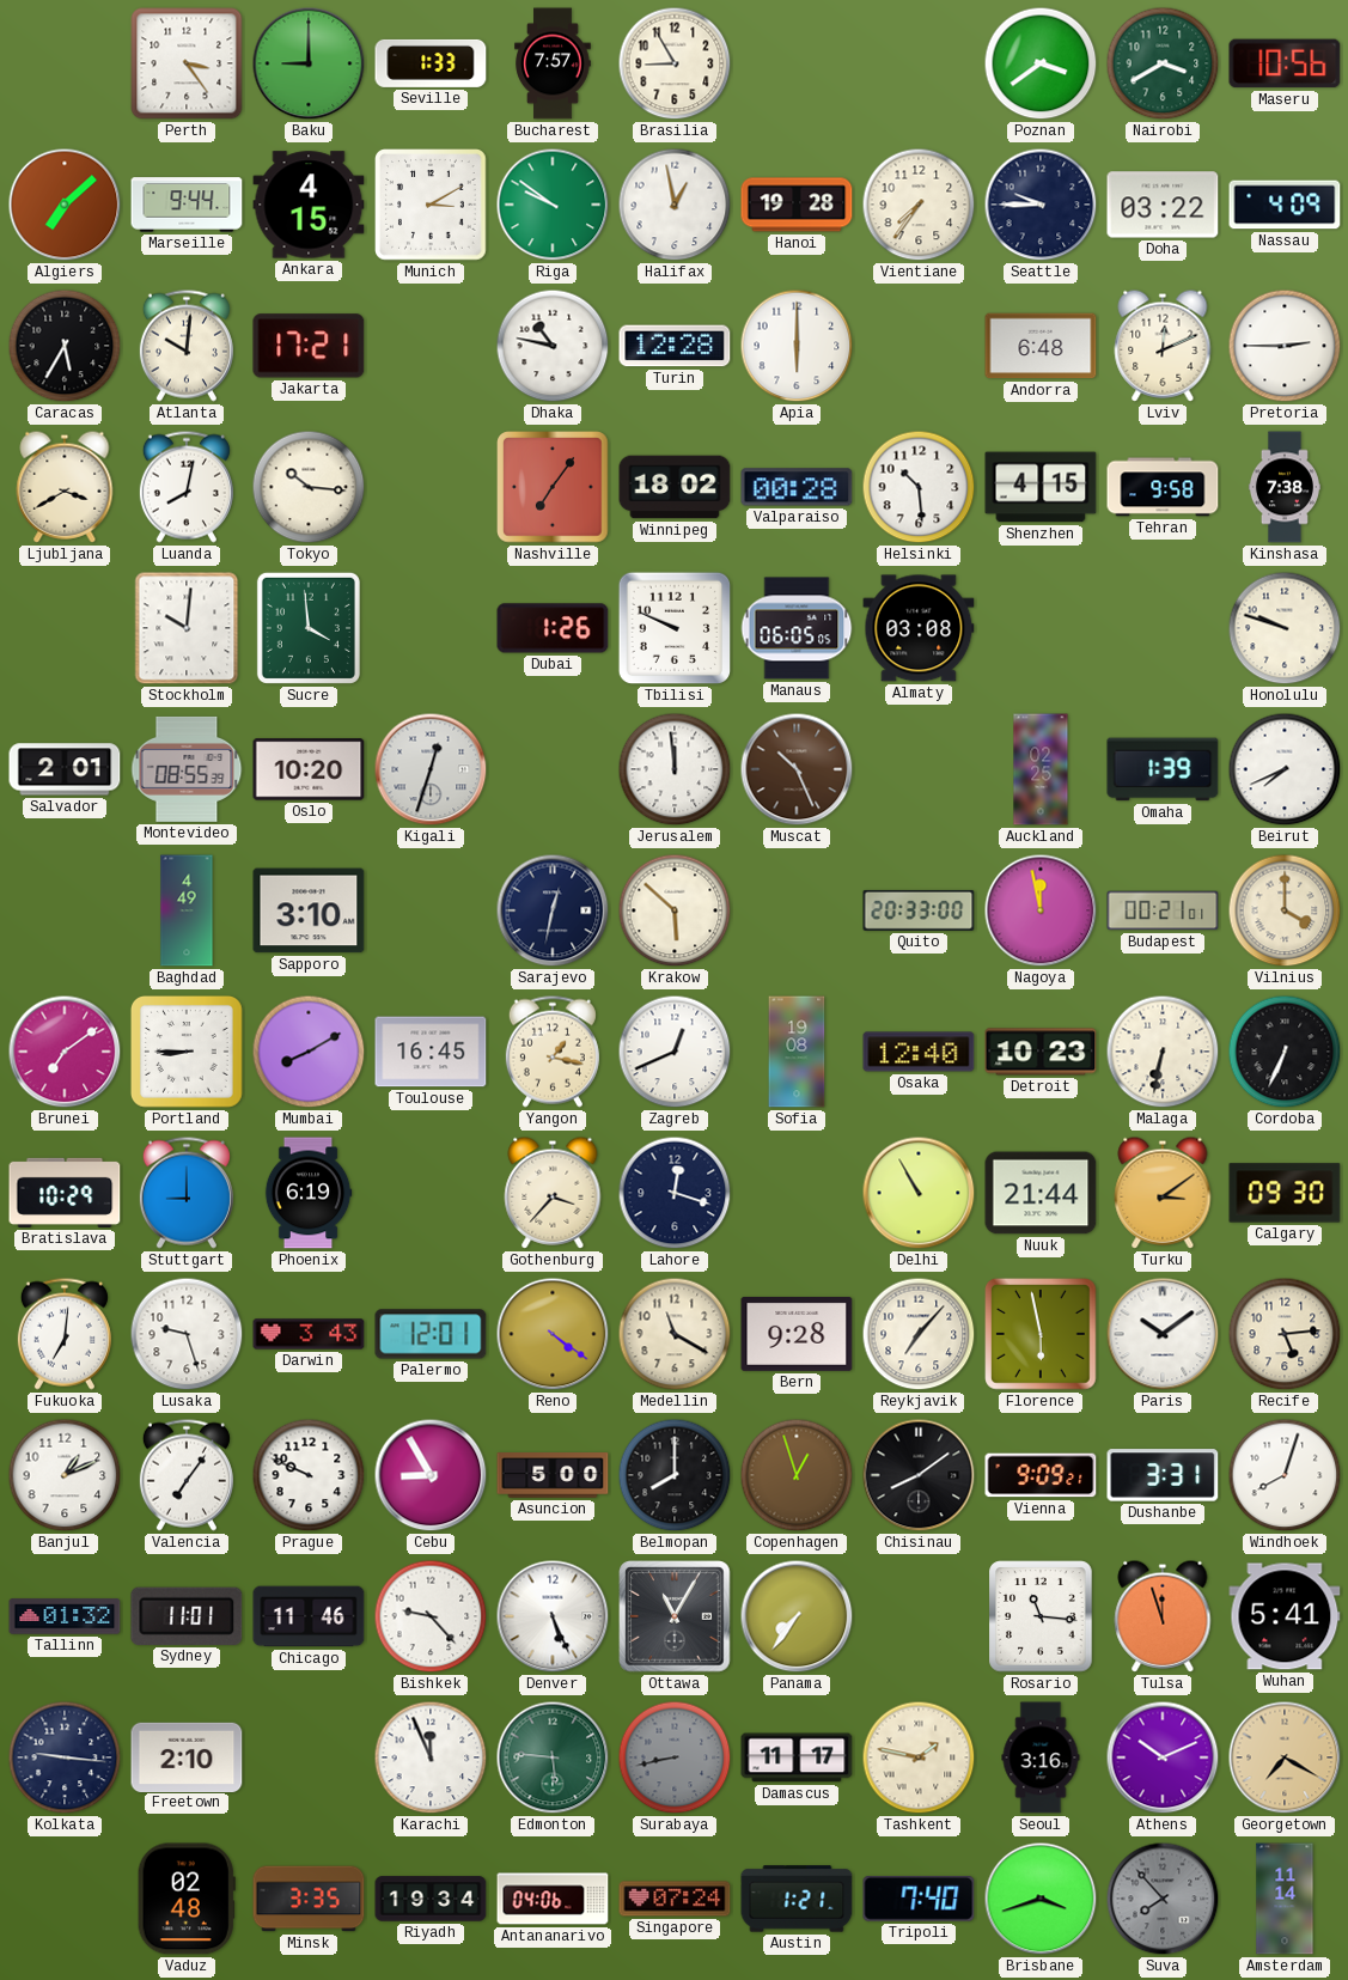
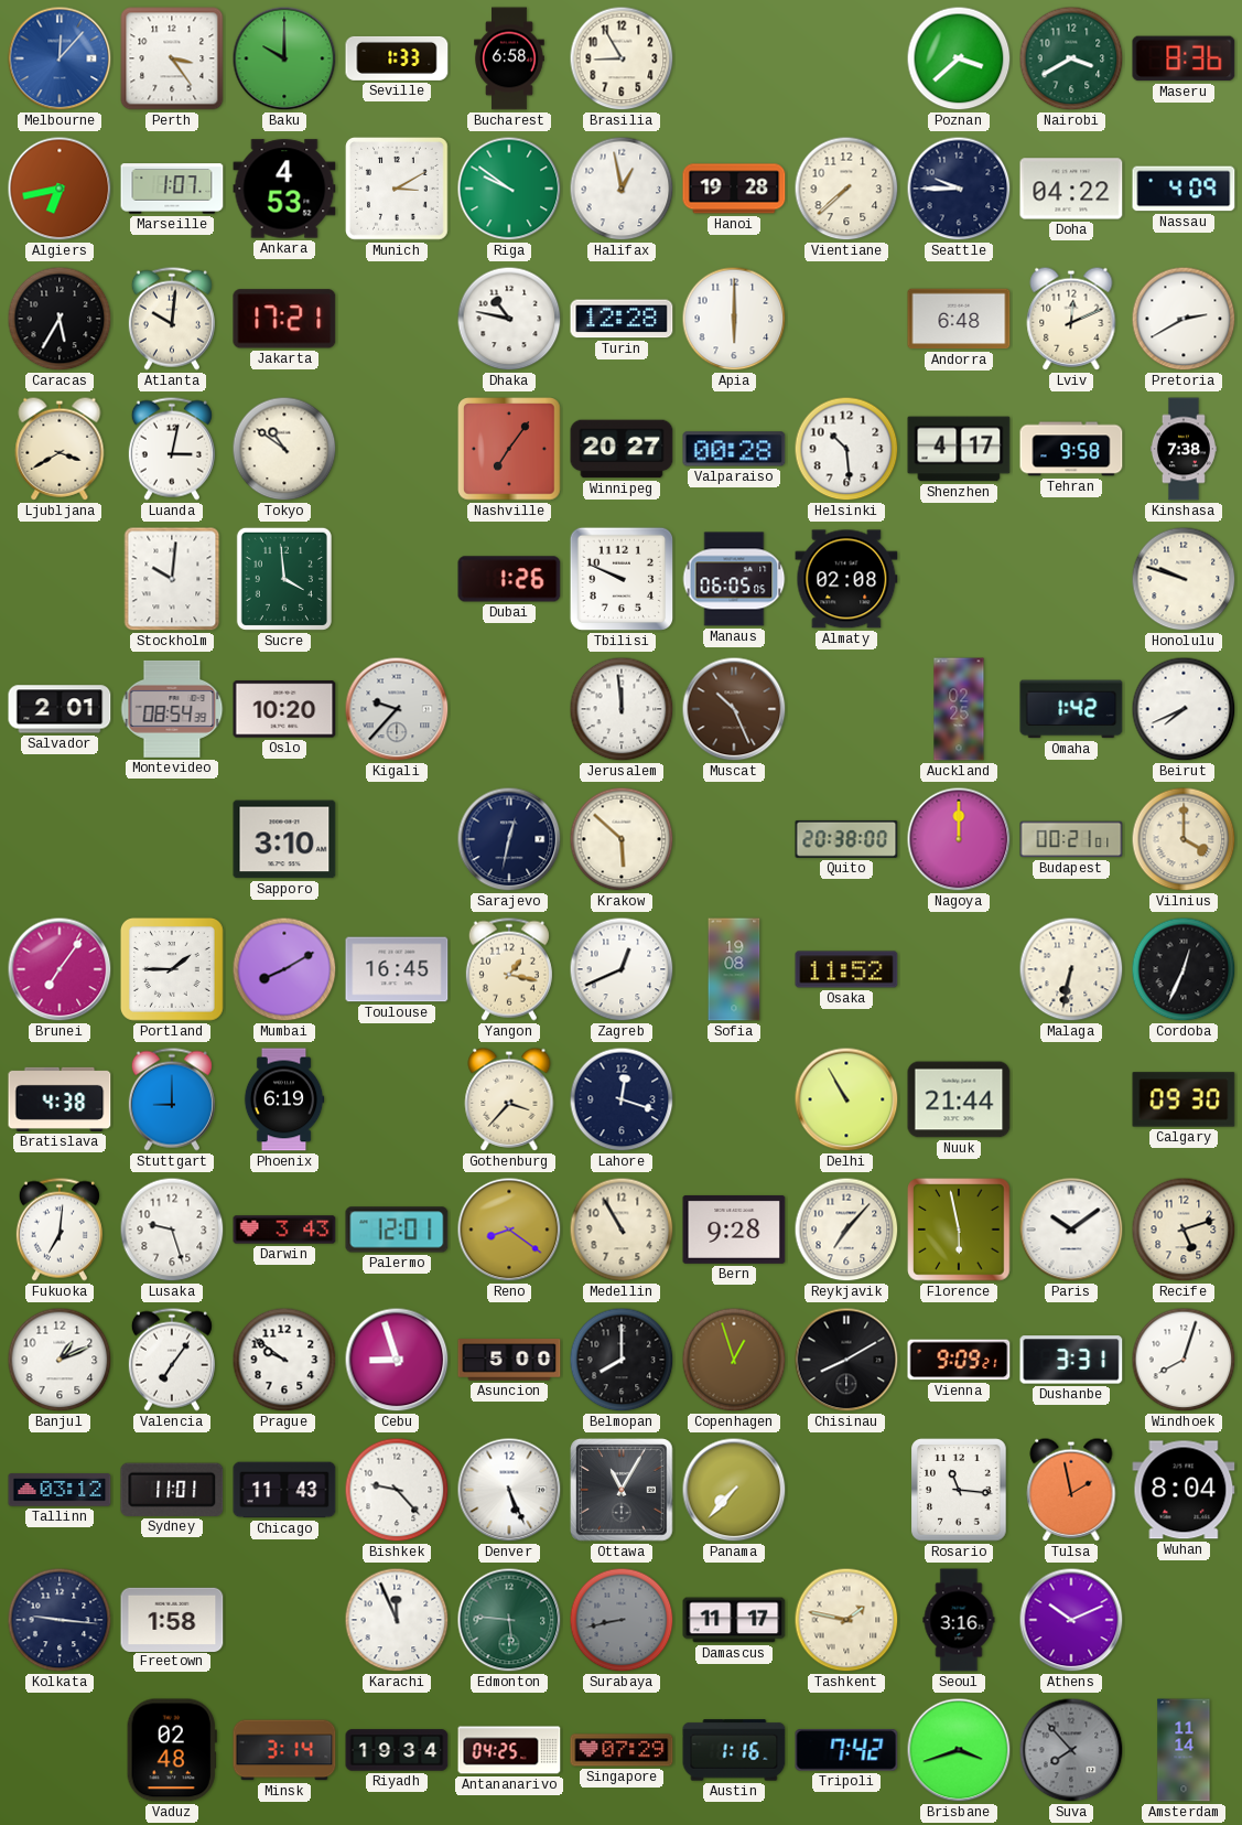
Melbourne: none -> 12:07 (60, 58)
Baku: 9:00 -> 10:00 (284, 58)
Bucharest: 7:57 -> 6:58 (509, 58)
Poznan: 3:39 -> 3:38 (959, 58)
Maseru: 10:56 -> 8:36 (1184, 58)
Algiers: 7:08 -> 6:43 (60, 189)
Marseille: 9:44 -> 1:07 (172, 189)
Ankara: 4:15 -> 4:53 (284, 189)
Vientiane: 7:36 -> 7:38 (846, 189)
Doha: 03:22 -> 04:22 (1071, 189)
Pretoria: 2:45 -> 2:40 (1184, 319)
Luanda: 8:02 -> 3:02 (172, 449)
Tokyo: 10:16 -> 10:51 (284, 449)
Winnipeg: 18:02 -> 20:27 (622, 449)
Shenzhen: 4:15 -> 4:17 (959, 449)
Almaty: 03:08 -> 02:08 (846, 579)
Montevideo: 08:55 -> 08:54 (172, 709)
Kigali: 12:33 -> 9:37 (397, 709)
Omaha: 1:39 -> 1:42 (1071, 709)
Baghdad: 4:49 -> none (187, 910)
Quito: 20:33 -> 20:38 (846, 839)
Nagoya: 11:58 -> 12:00 (959, 839)
Brunei: 7:09 -> 7:06 (60, 969)
Portland: 8:45 -> 1:45 (172, 969)
Osaka: 12:40 -> 11:52 (846, 969)
Detroit: 10:23 -> none (1041, 1052)
Cordoba: 6:34 -> 12:34 (1184, 969)
Bratislava: 10:29 -> 4:38 (60, 1099)
Turku: 3:09 -> none (1163, 1193)
Reno: 4:21 -> 8:21 (509, 1230)
Medellin: 11:20 -> 10:55 (622, 1230)
Recife: 5:14 -> 5:12 (1184, 1230)
Prague: 9:49 -> 9:51 (284, 1360)
Cebu: 8:55 -> 8:57 (397, 1360)
Chisinau: 8:09 -> 8:10 (846, 1360)
Tallinn: 01:32 -> 03:12 (60, 1490)
Chicago: 11:46 -> 11:43 (284, 1490)
Panama: 7:36 -> 7:37 (734, 1490)
Tulsa: 11:57 -> 1:58 (1071, 1490)
Wuhan: 5:41 -> 8:04 (1184, 1490)
Freetown: 2:10 -> 1:58 (172, 1619)
Georgetown: 7:20 -> none (1285, 1757)
Minsk: 3:35 -> 3:14 (284, 1750)
Antananarivo: 04:06 -> 04:25 (509, 1750)
Singapore: 07:24 -> 07:29 (622, 1750)
Austin: 1:21 -> 1:16 (734, 1750)
Tripoli: 7:40 -> 7:42 (846, 1751)
